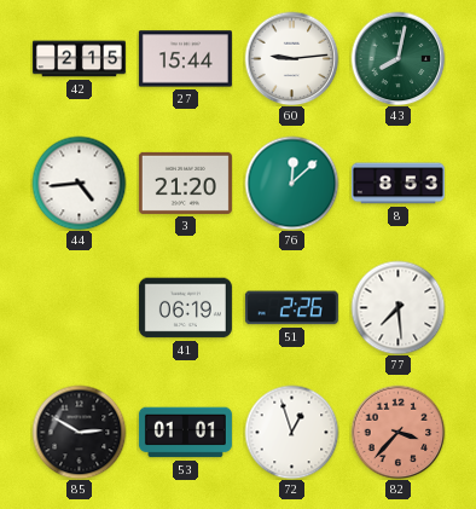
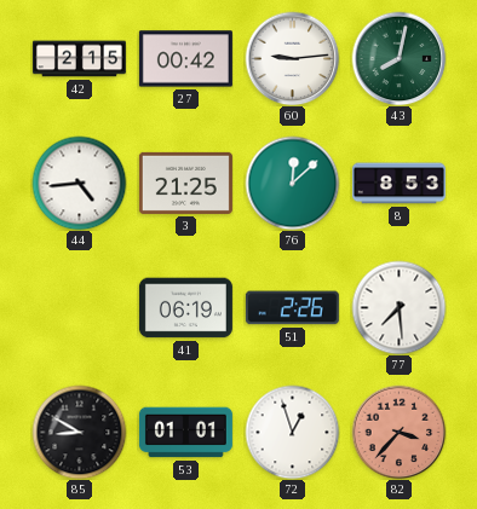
27: 15:44 -> 00:42 (185, 59)
3: 21:20 -> 21:25 (185, 183)
85: 2:50 -> 8:50 (79, 432)
